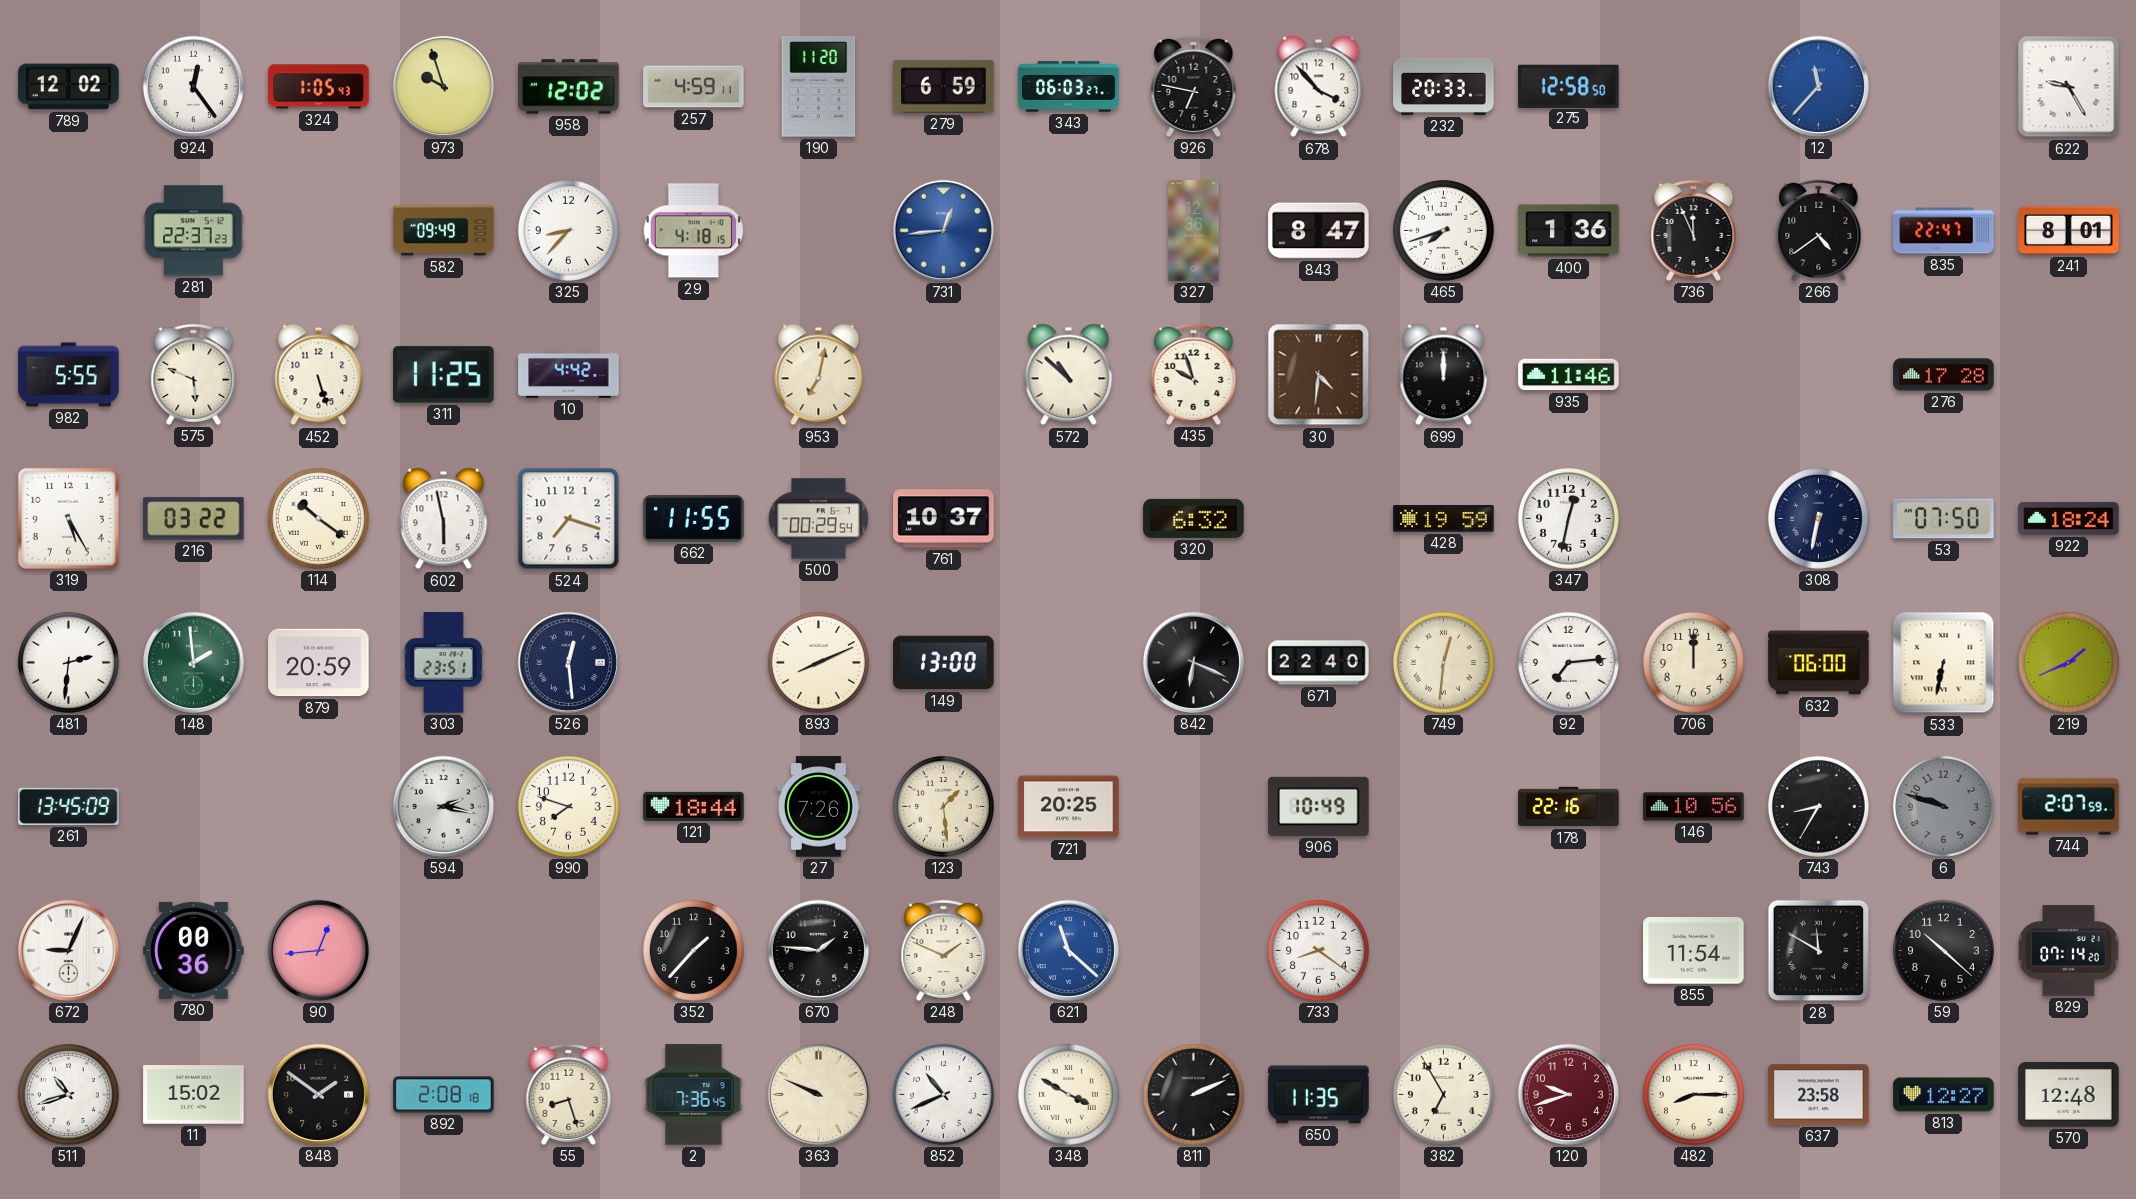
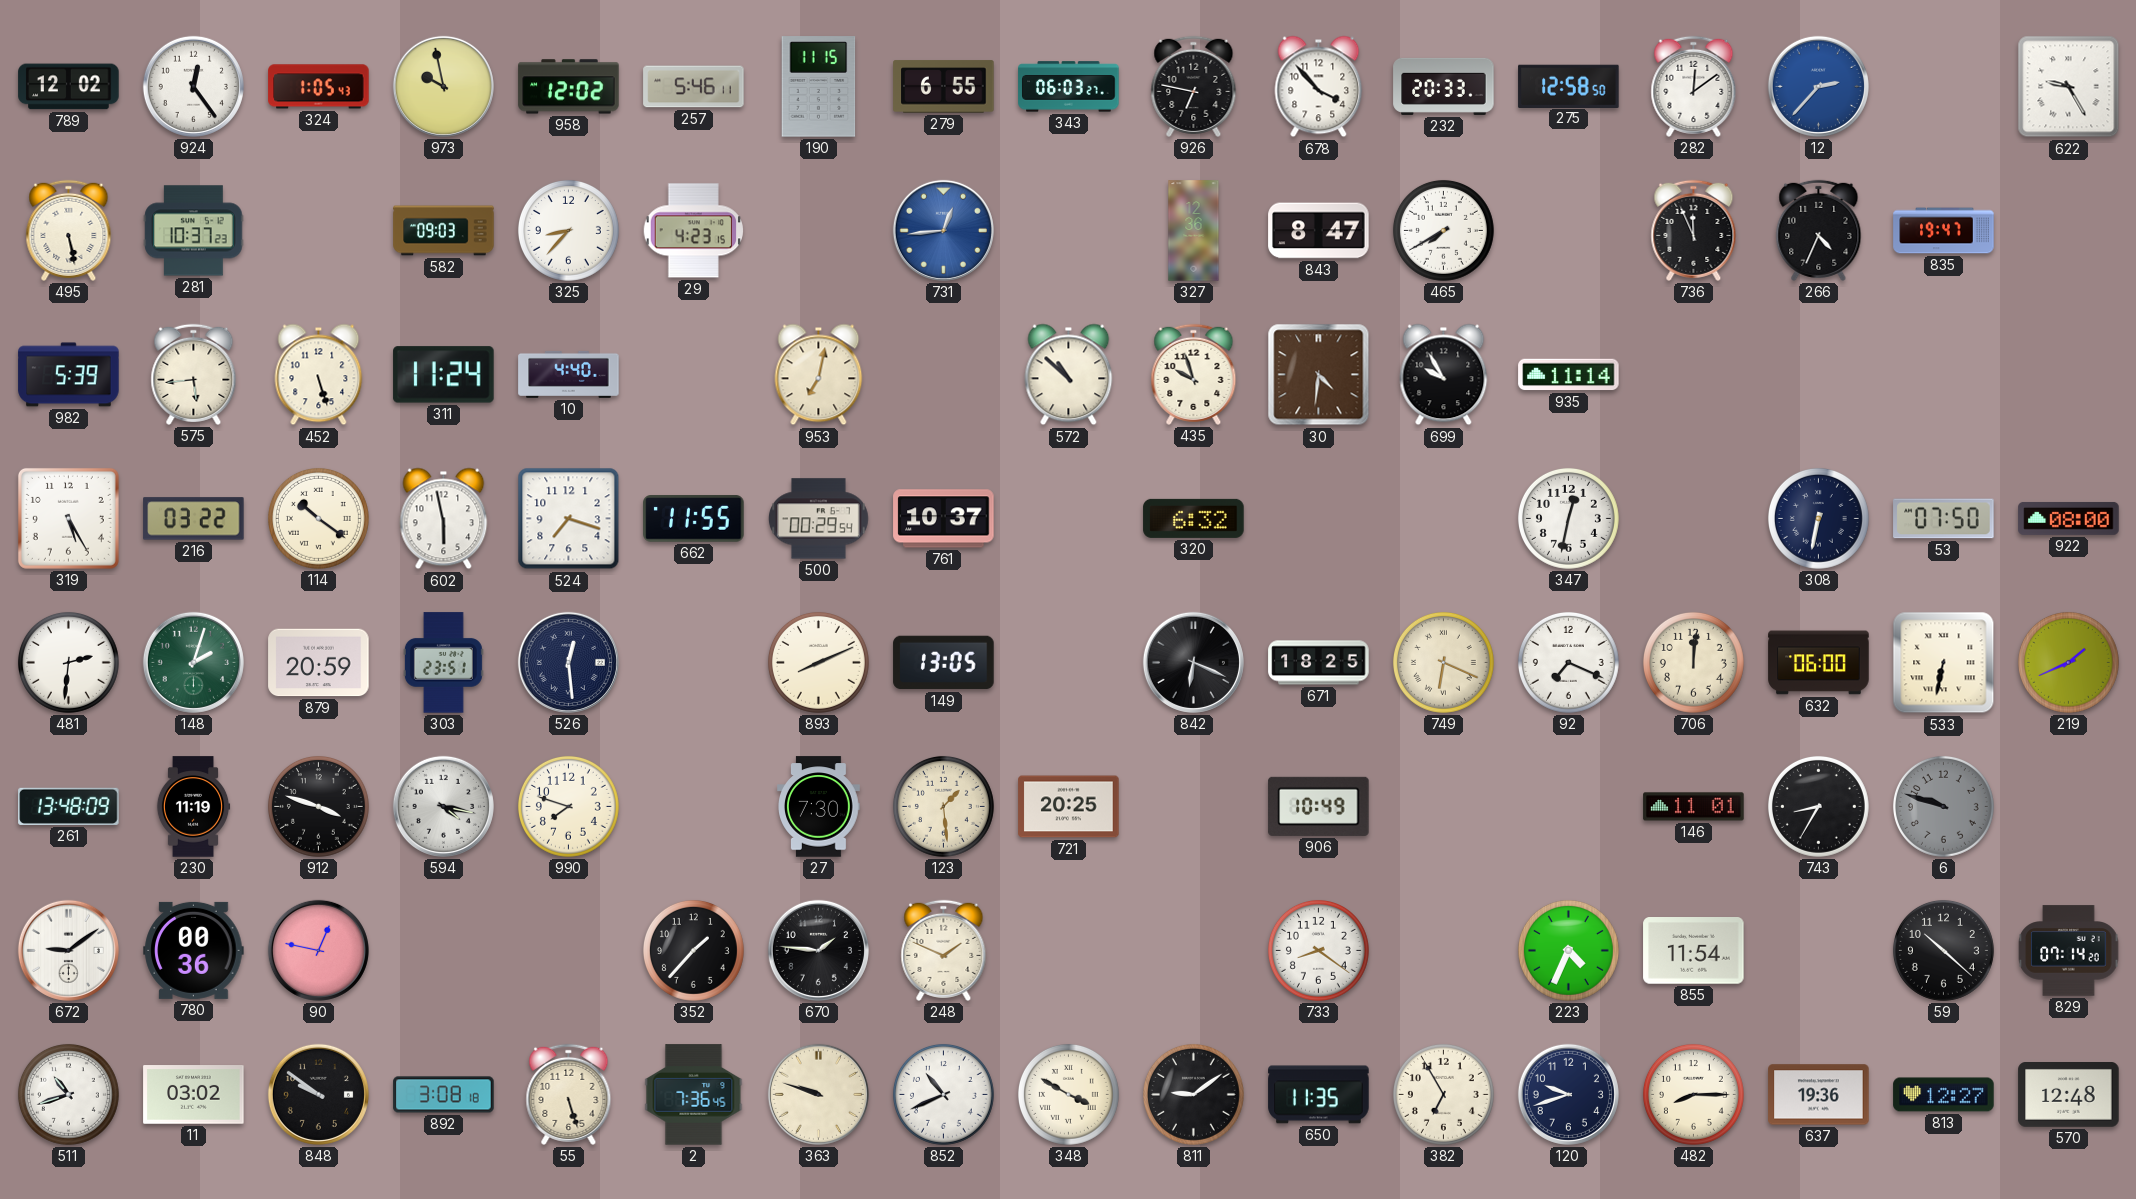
973: 9:57 -> 9:58 (443, 86)
257: 4:59 -> 5:46 (694, 87)
190: 11:20 -> 11:15 (819, 87)
279: 6:59 -> 6:55 (944, 87)
282: none -> 12:09 (1694, 86)
12: 11:37 -> 2:37 (1818, 86)
495: none -> 5:28 (69, 230)
281: 22:37 -> 10:37 (194, 231)
582: 09:49 -> 09:03 (444, 231)
29: 4:18 -> 4:23 (694, 231)
465: 7:42 -> 7:40 (1443, 230)
400: 1:36 -> none (1569, 231)
266: 4:39 -> 4:34 (1819, 230)
835: 22:47 -> 19:47 (1944, 231)
241: 8:01 -> none (2069, 231)
982: 5:55 -> 5:39 (69, 375)
575: 5:49 -> 5:44 (194, 374)
311: 11:25 -> 11:24 (444, 375)
10: 4:42 -> 4:40 (569, 374)
699: 12:00 -> 9:55 (1444, 375)
935: 11:46 -> 11:14 (1569, 375)
276: 17:28 -> none (1944, 375)
428: 19:59 -> none (1444, 519)
922: 18:24 -> 08:00 (2069, 518)
148: 1:59 -> 2:03 (193, 662)
149: 13:00 -> 13:05 (944, 663)
671: 22:40 -> 18:25 (1319, 663)
749: 12:31 -> 6:19 (1443, 662)
92: 7:14 -> 7:19 (1568, 662)
706: 12:00 -> 12:01 (1693, 662)
261: 13:45 -> 13:48 (69, 806)
230: none -> 11:19 (193, 807)
912: none -> 3:48 (318, 806)
594: 2:17 -> 4:17 (443, 806)
121: 18:44 -> none (694, 806)
27: 7:26 -> 7:30 (819, 807)
178: 22:16 -> none (1569, 807)
146: 10:56 -> 11:01 (1694, 807)
744: 2:07 -> none (2069, 807)
672: 9:04 -> 9:09 (68, 950)
90: 12:44 -> 12:47 (318, 950)
621: 11:22 -> none (1068, 950)
223: none -> 4:34 (1568, 950)
28: 11:50 -> none (1819, 951)
11: 15:02 -> 03:02 (194, 1095)
848: 1:51 -> 9:51 (318, 1094)
892: 2:08 -> 3:08 (444, 1095)
55: 8:27 -> 5:27 (569, 1094)
363: 9:49 -> 9:48 (818, 1094)
811: 2:11 -> 9:09 (1193, 1094)
120 dial: burgundy -> navy (1568, 1094)
637: 23:58 -> 19:36 (1819, 1095)
